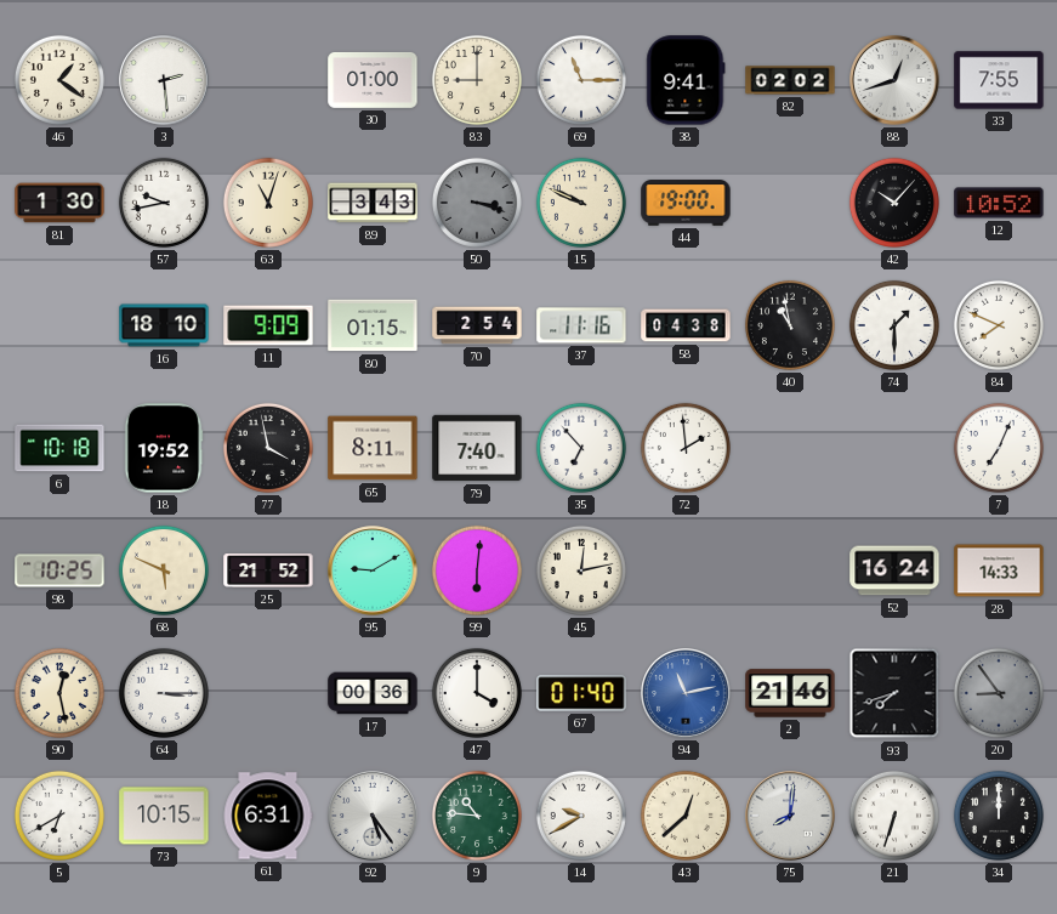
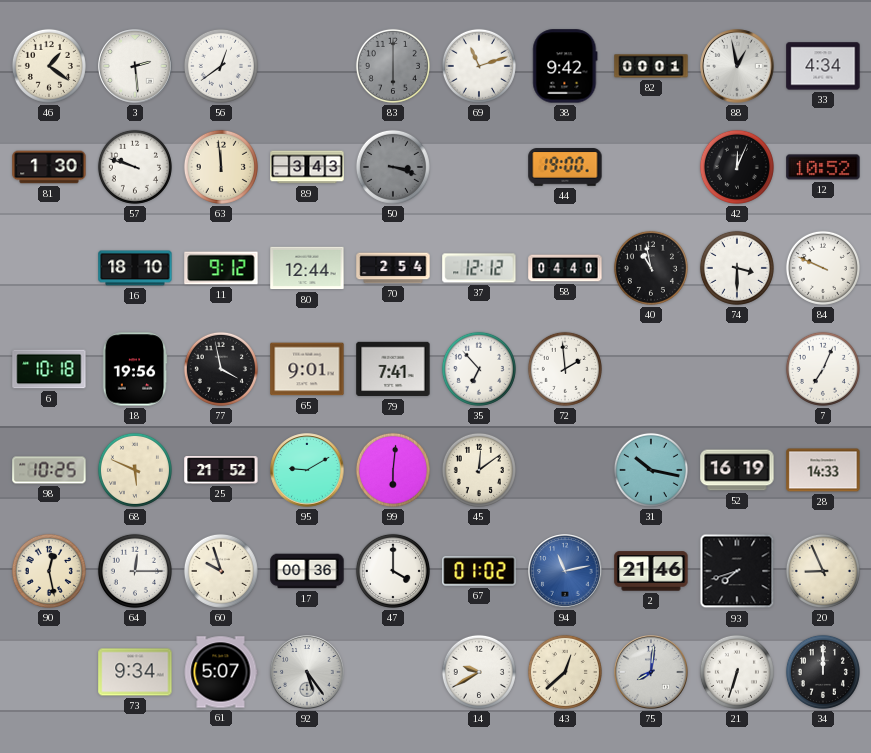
56: none -> 12:39 (221, 66)
30: 01:00 -> none (373, 80)
83: 9:00 -> 6:00 (393, 66)
83 dial: cream -> grey (393, 66)
69: 11:15 -> 11:12 (479, 66)
38: 9:41 -> 9:42 (565, 66)
82: 02:02 -> 00:01 (651, 66)
88: 12:42 -> 12:58 (737, 66)
33: 7:55 -> 4:34 (823, 66)
57: 9:43 -> 9:48 (135, 167)
63: 11:03 -> 11:59 (221, 167)
15: 9:49 -> none (581, 203)
42: 10:07 -> 12:04 (737, 167)
11: 9:09 -> 9:12 (221, 268)
80: 01:15 -> 12:44 (307, 268)
37: 11:16 -> 12:12 (479, 268)
58: 04:38 -> 04:40 (565, 268)
74: 1:30 -> 3:30 (737, 268)
84: 7:49 -> 9:49 (823, 268)
18: 19:52 -> 19:56 (135, 369)
65: 8:11 -> 9:01 (307, 369)
79: 7:40 -> 7:41 (393, 369)
45: 12:13 -> 12:09 (479, 470)
31: none -> 10:17 (651, 470)
52: 16:24 -> 16:19 (737, 470)
64: 3:15 -> 12:15 (135, 571)
60: none -> 9:57 (221, 571)
67: 01:40 -> 01:02 (479, 571)
20: 8:54 -> 8:56 (823, 571)
20 dial: grey -> cream (823, 571)
5: 6:40 -> none (59, 816)
73: 10:15 -> 9:34 (135, 672)
61: 6:31 -> 5:07 (221, 672)
9: 10:46 -> none (477, 816)
